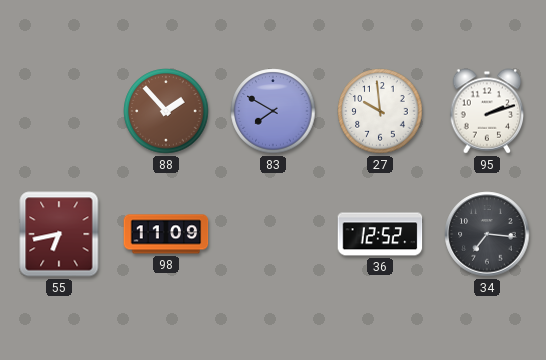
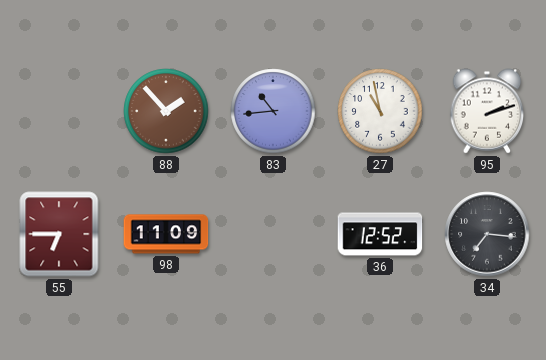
83: 7:50 -> 10:44 (273, 111)
27: 9:59 -> 10:58 (380, 111)
55: 6:43 -> 6:45 (59, 234)
